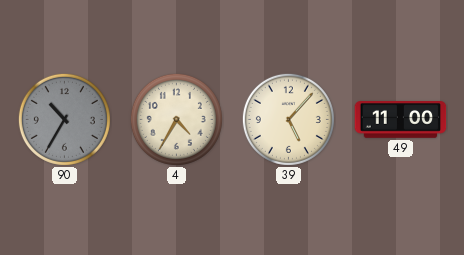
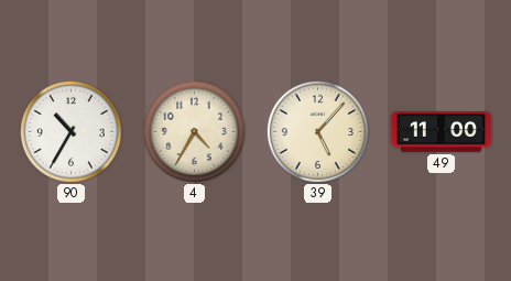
90 dial: grey -> white (70, 131)
